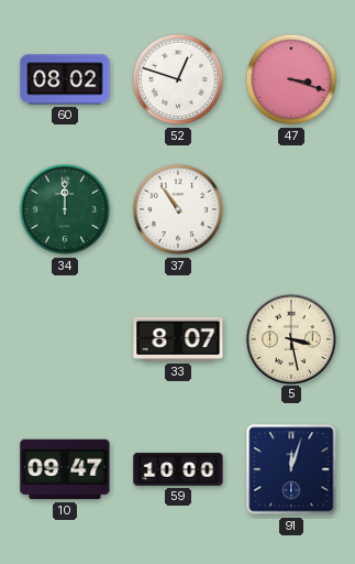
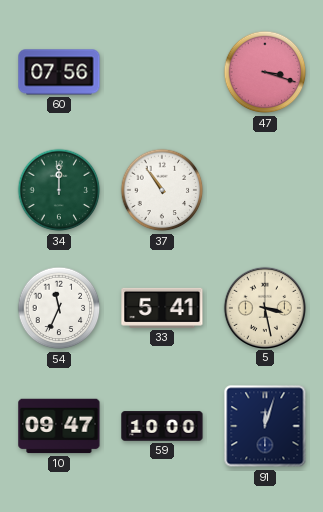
60: 08:02 -> 07:56 (59, 72)
52: 12:48 -> none (178, 79)
54: none -> 11:34 (59, 308)
33: 8:07 -> 5:41 (162, 308)
